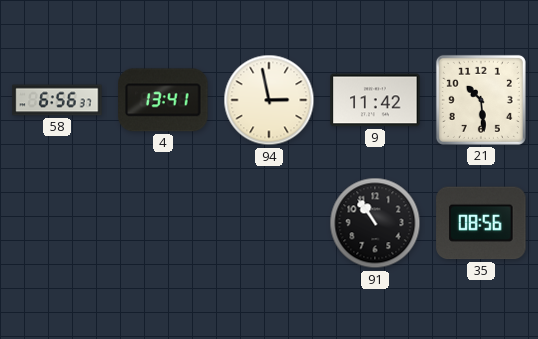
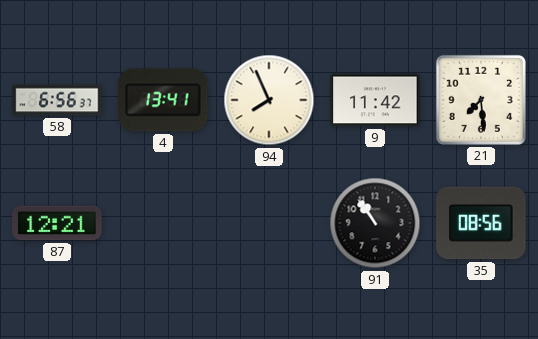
94: 2:58 -> 7:56 (269, 100)
21: 10:29 -> 7:29 (481, 100)
87: none -> 12:21 (57, 223)
